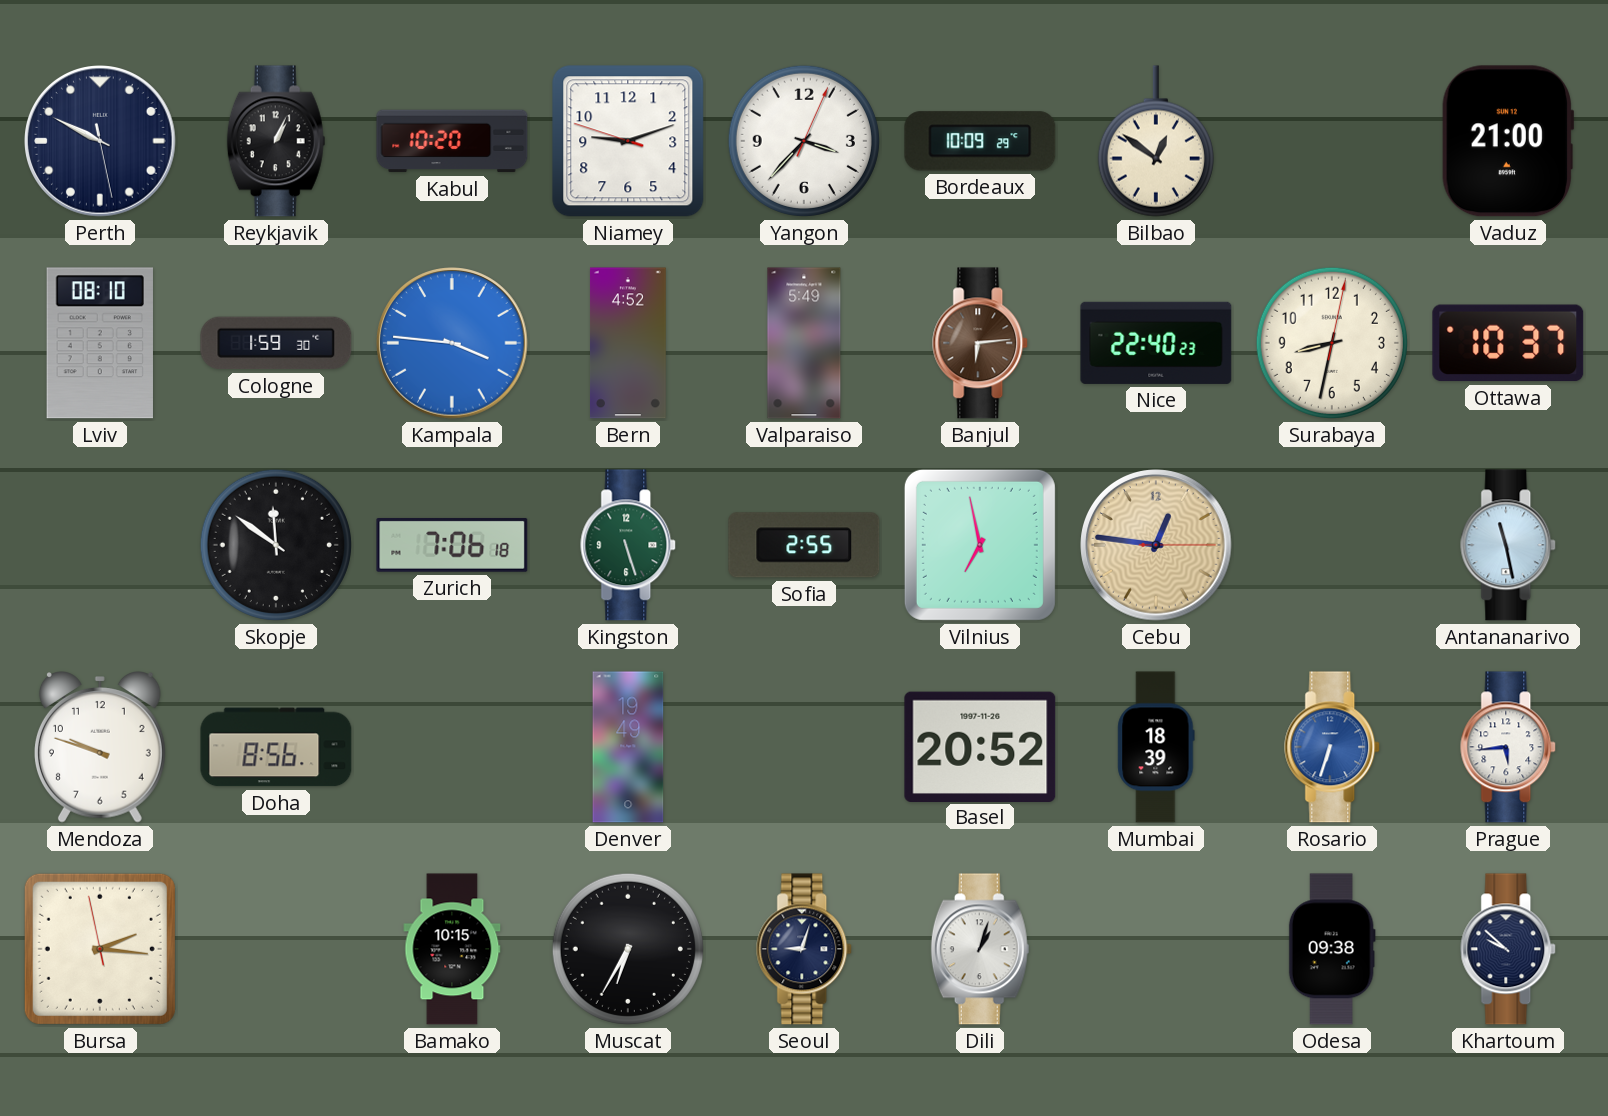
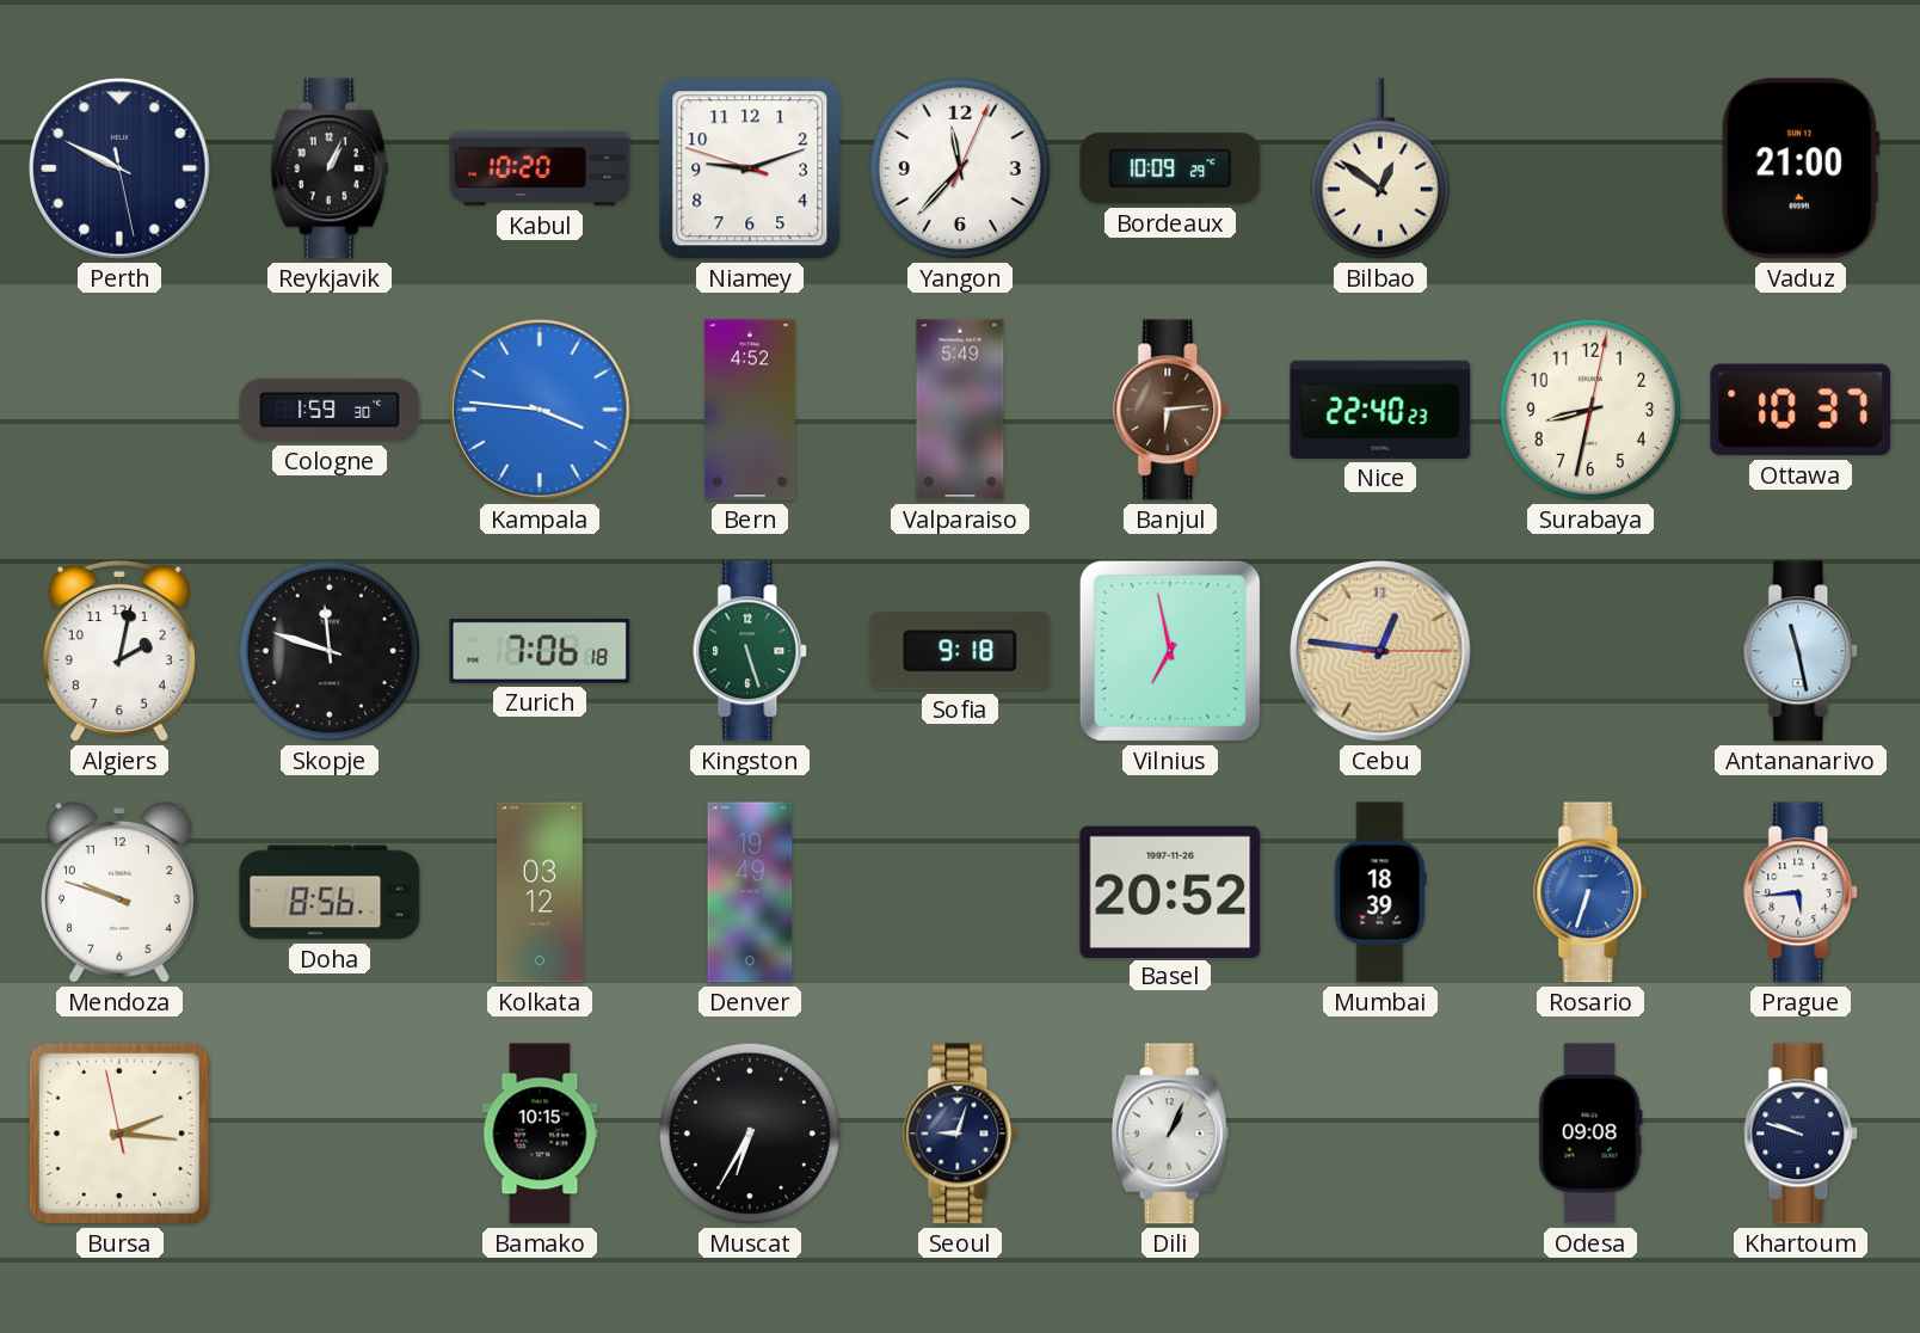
Yangon: 3:37 -> 11:37 (960, 168)
Lviv: 08:10 -> none (99, 343)
Algiers: none -> 2:02 (119, 652)
Skopje: 11:51 -> 11:48 (330, 651)
Sofia: 2:55 -> 9:18 (960, 651)
Kolkata: none -> 03:12 (540, 892)
Dili: 1:03 -> 1:04 (1170, 1134)
Odesa: 09:38 -> 09:08 (1590, 1134)
Khartoum: 9:52 -> 9:48 (1802, 1134)
